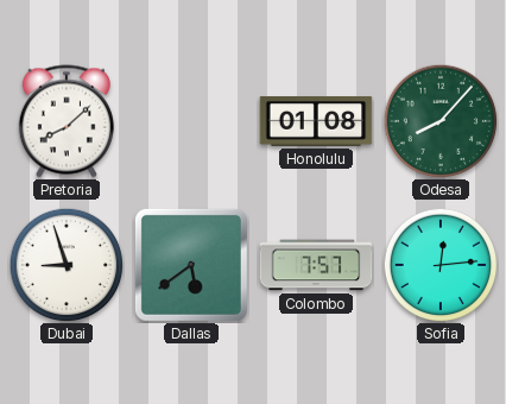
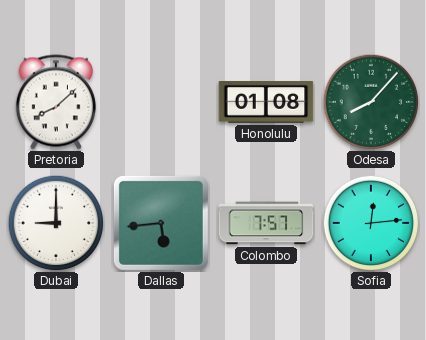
Dubai: 8:57 -> 9:00 (56, 223)
Dallas: 5:39 -> 5:44 (161, 223)
